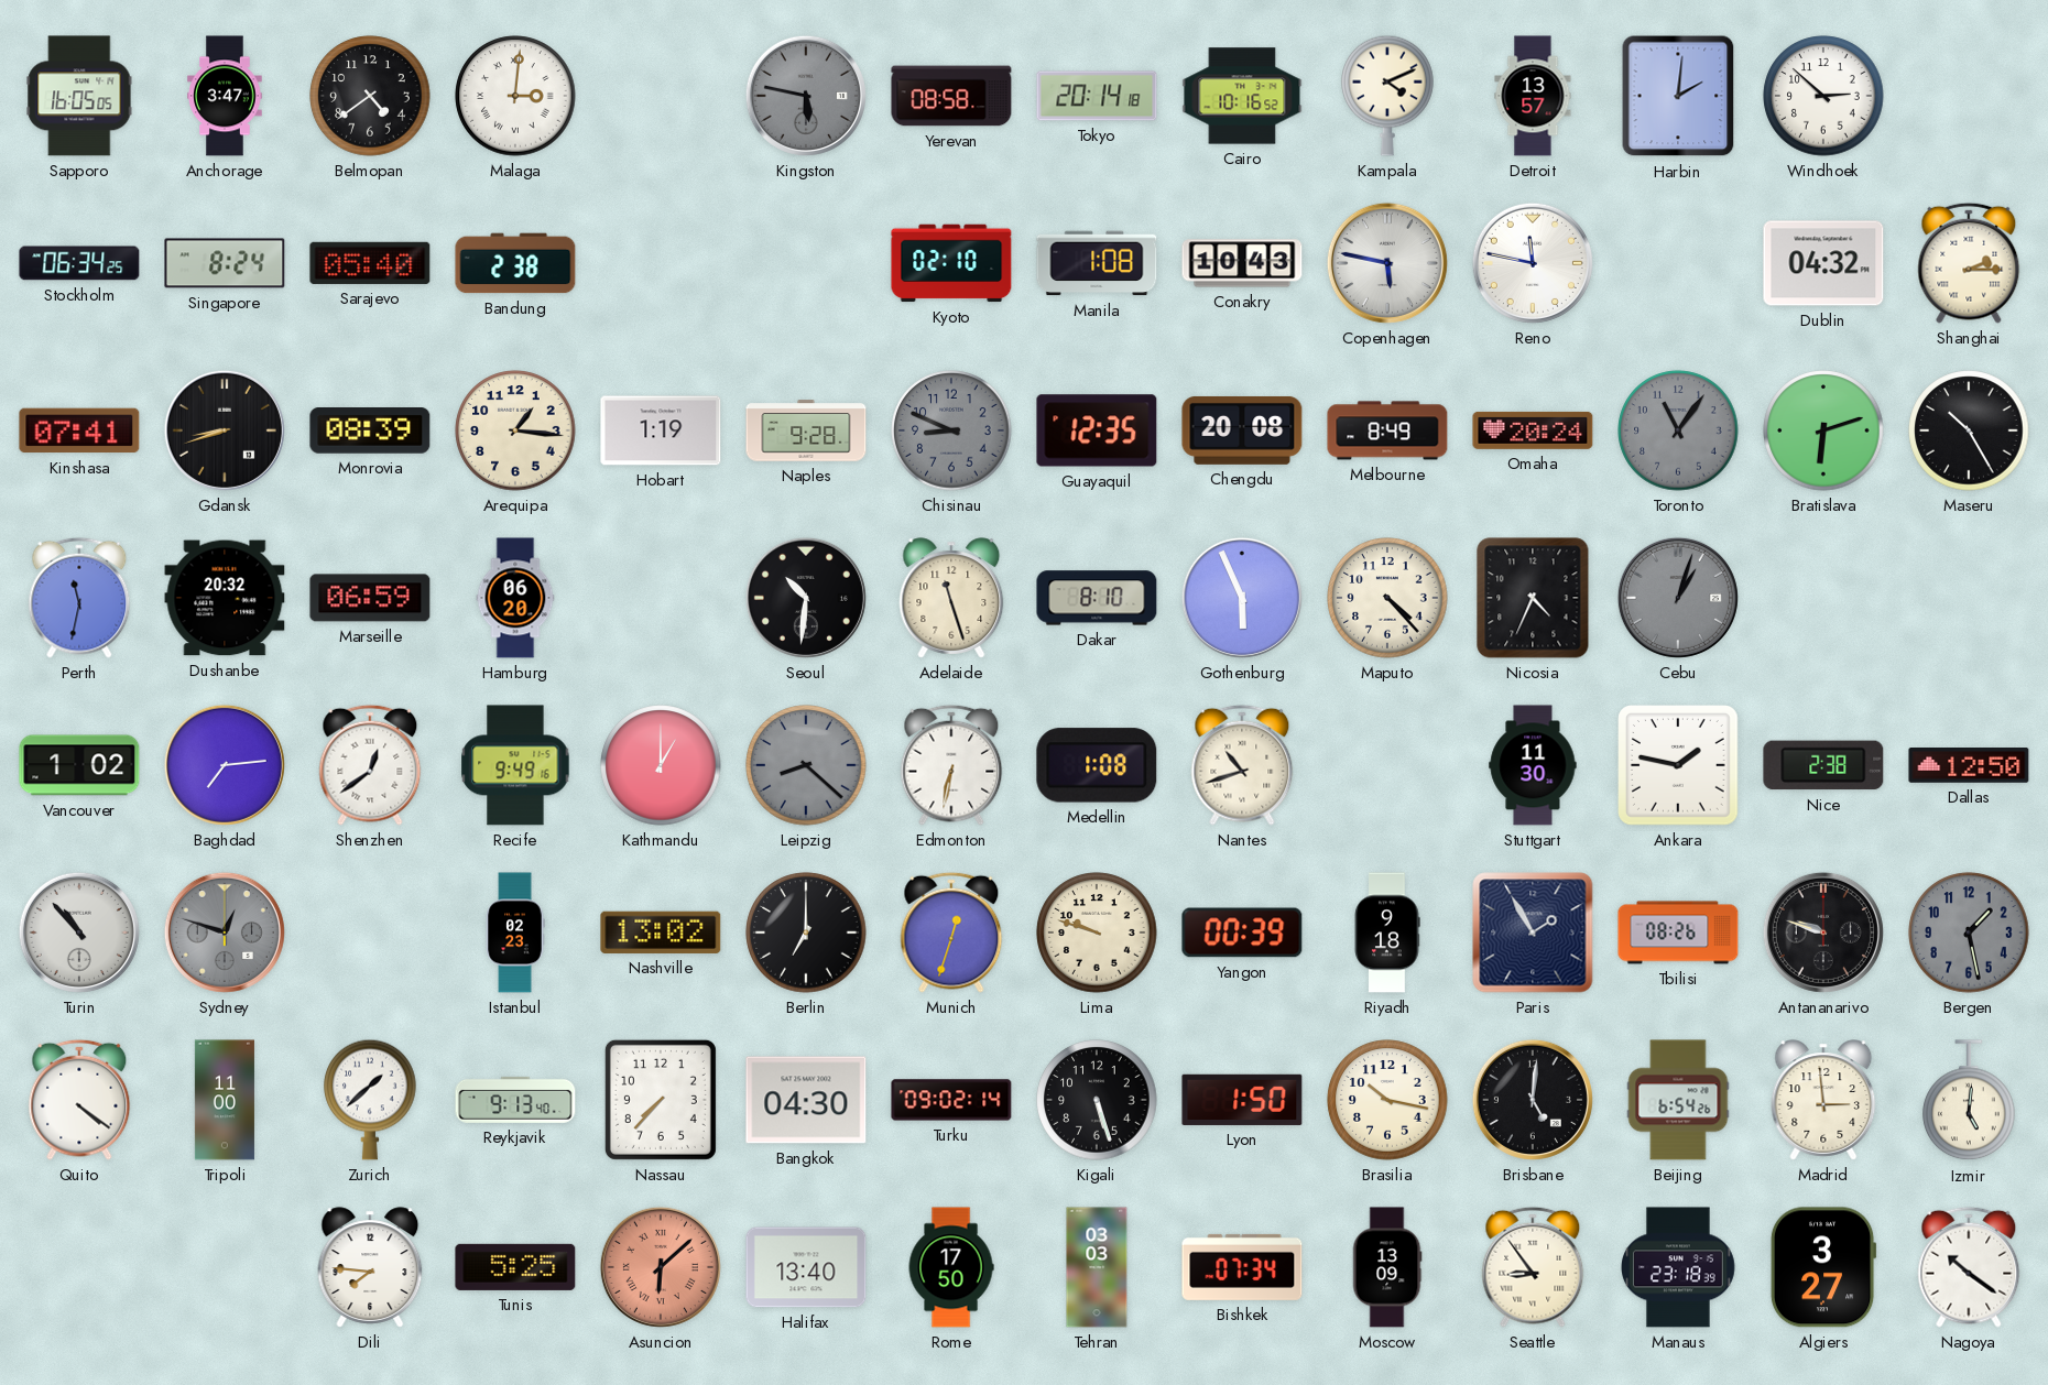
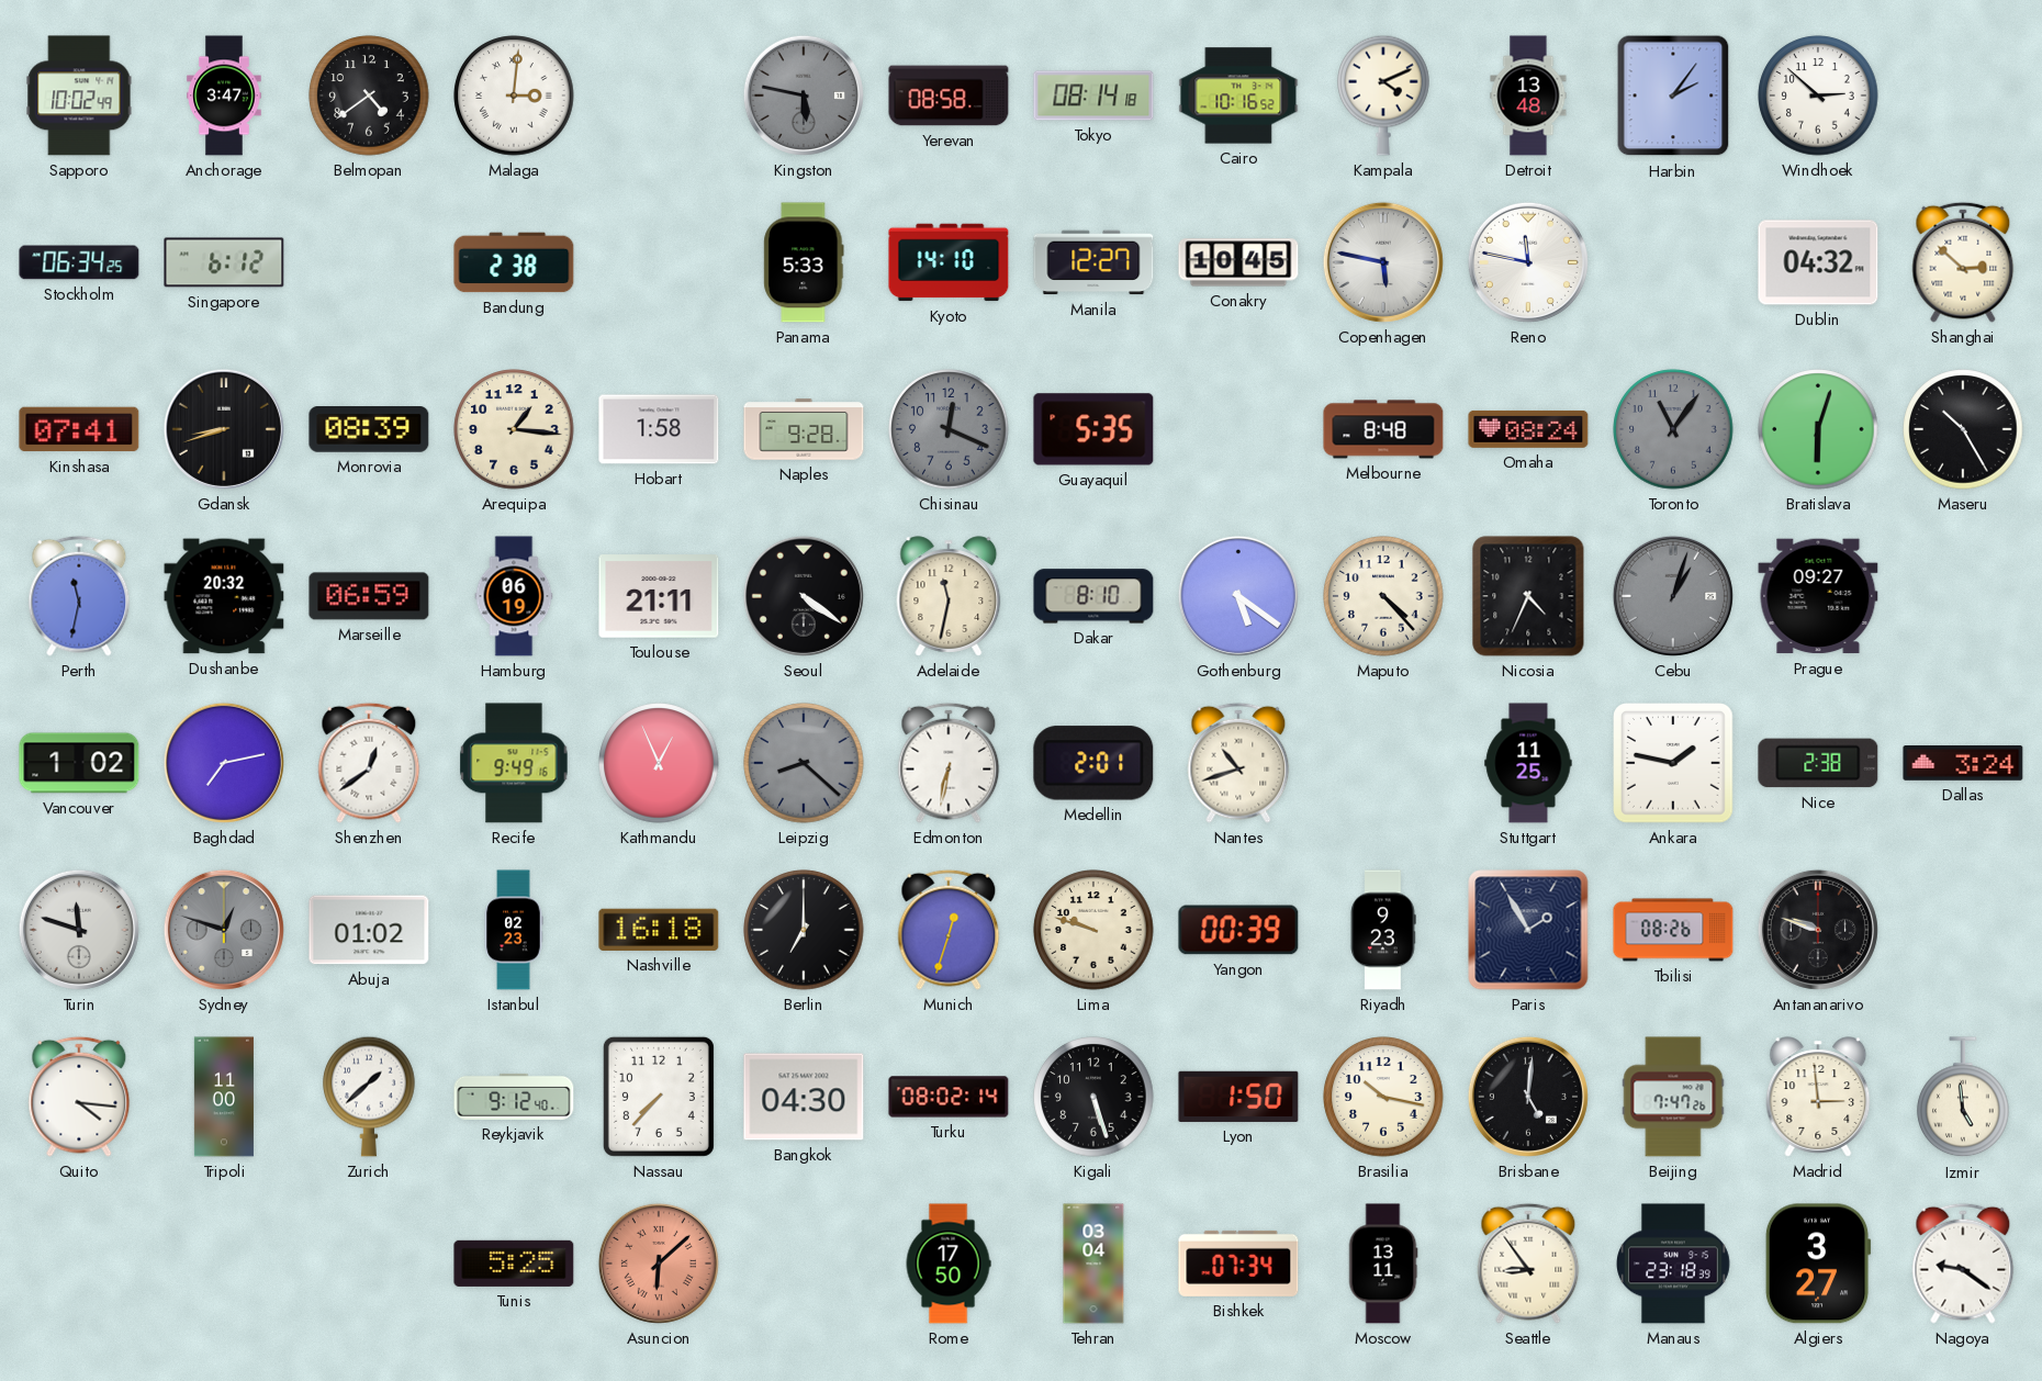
Sapporo: 16:05 -> 10:02 (79, 96)
Tokyo: 20:14 -> 08:14 (1093, 96)
Detroit: 13:57 -> 13:48 (1528, 96)
Harbin: 2:01 -> 2:06 (1673, 96)
Singapore: 8:24 -> 6:12 (224, 262)
Sarajevo: 05:40 -> none (370, 263)
Panama: none -> 5:33 (804, 262)
Kyoto: 02:10 -> 14:10 (949, 262)
Manila: 1:08 -> 12:27 (1093, 262)
Conakry: 10:43 -> 10:45 (1238, 262)
Shanghai: 2:15 -> 2:52 (1963, 262)
Hobart: 1:19 -> 1:58 (659, 429)
Chisinau: 8:49 -> 12:19 (949, 429)
Guayaquil: 12:35 -> 5:35 (1093, 429)
Chengdu: 20:08 -> none (1242, 430)
Melbourne: 8:49 -> 8:48 (1383, 429)
Omaha: 20:24 -> 08:24 (1528, 429)
Bratislava: 6:12 -> 6:03 (1818, 429)
Hamburg: 06:20 -> 06:19 (514, 596)
Toulouse: none -> 21:11 (659, 596)
Seoul: 10:31 -> 4:21 (804, 596)
Adelaide: 11:27 -> 11:32 (949, 596)
Gothenburg: 5:56 -> 5:21 (1238, 596)
Prague: none -> 09:27 (1818, 596)
Baghdad: 7:14 -> 7:13 (224, 763)
Kathmandu: 1:00 -> 12:56 (659, 763)
Medellin: 1:08 -> 2:01 (1093, 763)
Stuttgart: 11:30 -> 11:25 (1528, 763)
Dallas: 12:50 -> 3:24 (1963, 763)
Turin: 10:53 -> 11:48 (79, 930)
Abuja: none -> 01:02 (369, 930)
Nashville: 13:02 -> 16:18 (659, 930)
Riyadh: 9:18 -> 9:23 (1383, 930)
Bergen: 1:28 -> none (1969, 933)
Quito: 4:21 -> 4:16 (79, 1097)
Reykjavik: 9:13 -> 9:12 (514, 1097)
Turku: 09:02 -> 08:02 (949, 1097)
Beijing: 6:54 -> 7:47 (1673, 1097)
Izmir: 5:01 -> 4:59 (1963, 1098)
Dili: 7:46 -> none (370, 1267)
Halifax: 13:40 -> none (806, 1267)
Tehran: 03:03 -> 03:04 (1093, 1264)
Moscow: 13:09 -> 13:11 (1383, 1264)
Nagoya: 10:21 -> 9:21 (1963, 1264)
